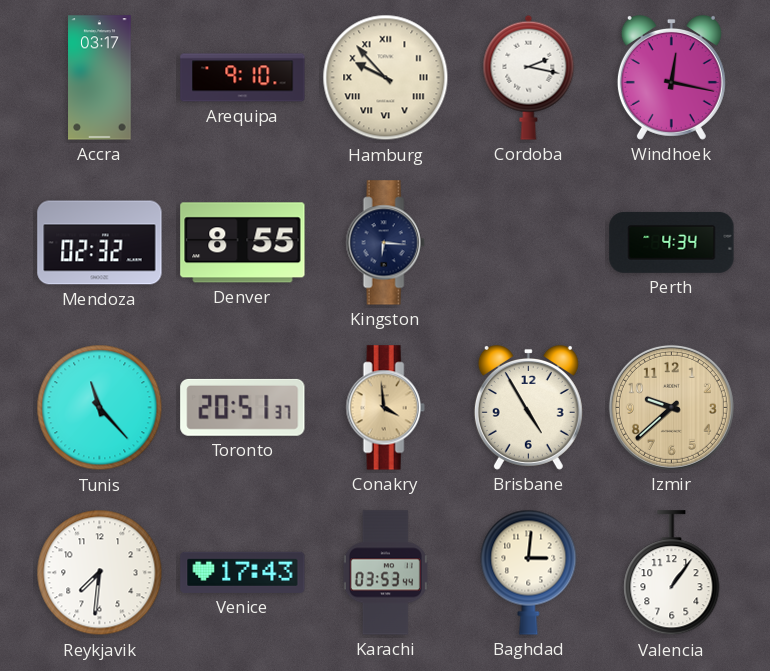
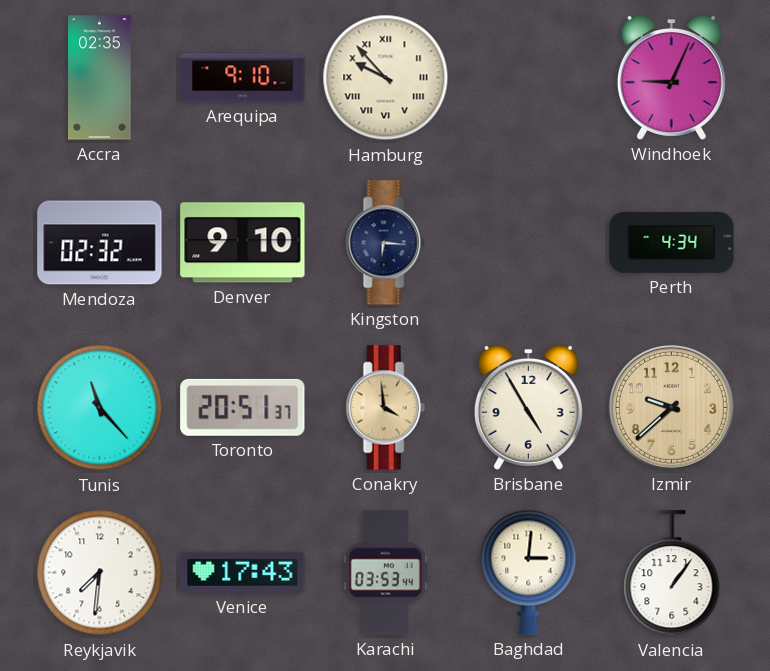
Accra: 03:17 -> 02:35 (100, 78)
Cordoba: 2:17 -> none (529, 77)
Windhoek: 12:17 -> 9:04 (671, 77)
Denver: 8:55 -> 9:10 (243, 243)
